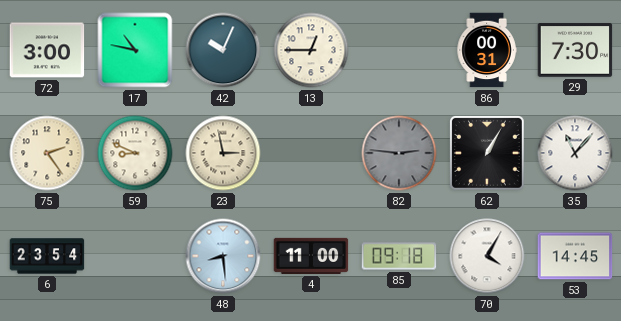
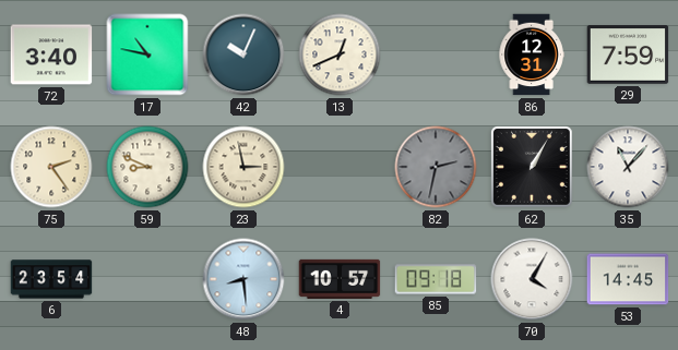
72: 3:00 -> 3:40 (51, 55)
13: 12:45 -> 12:41 (340, 55)
86: 00:31 -> 12:31 (532, 55)
29: 7:30 -> 7:59 (628, 55)
82: 2:46 -> 2:32 (436, 167)
4: 11:00 -> 10:57 (340, 279)
